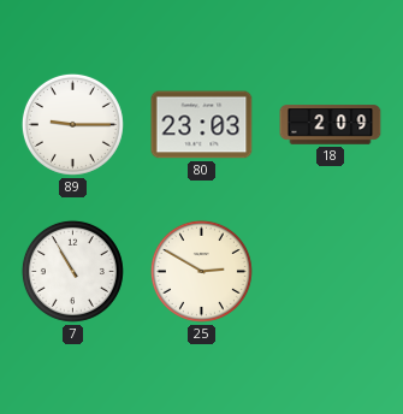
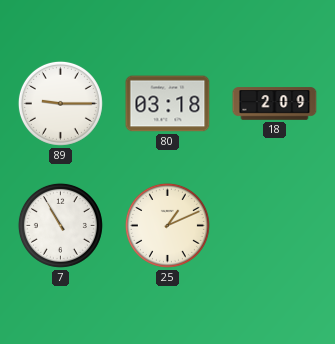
80: 23:03 -> 03:18 (168, 104)
25: 2:50 -> 1:11 (167, 225)
